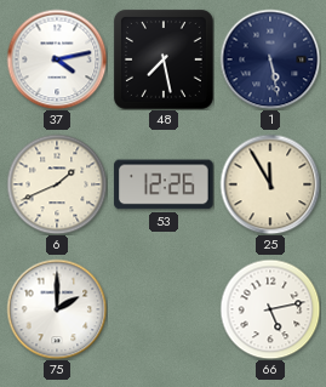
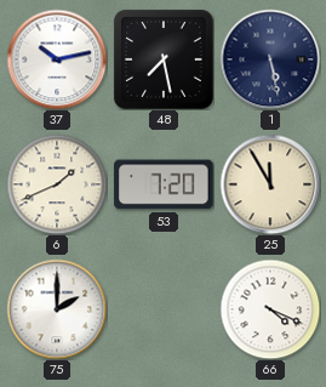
37: 4:13 -> 10:13 (57, 59)
53: 12:26 -> 7:20 (164, 184)
66: 5:13 -> 4:19 (270, 309)
